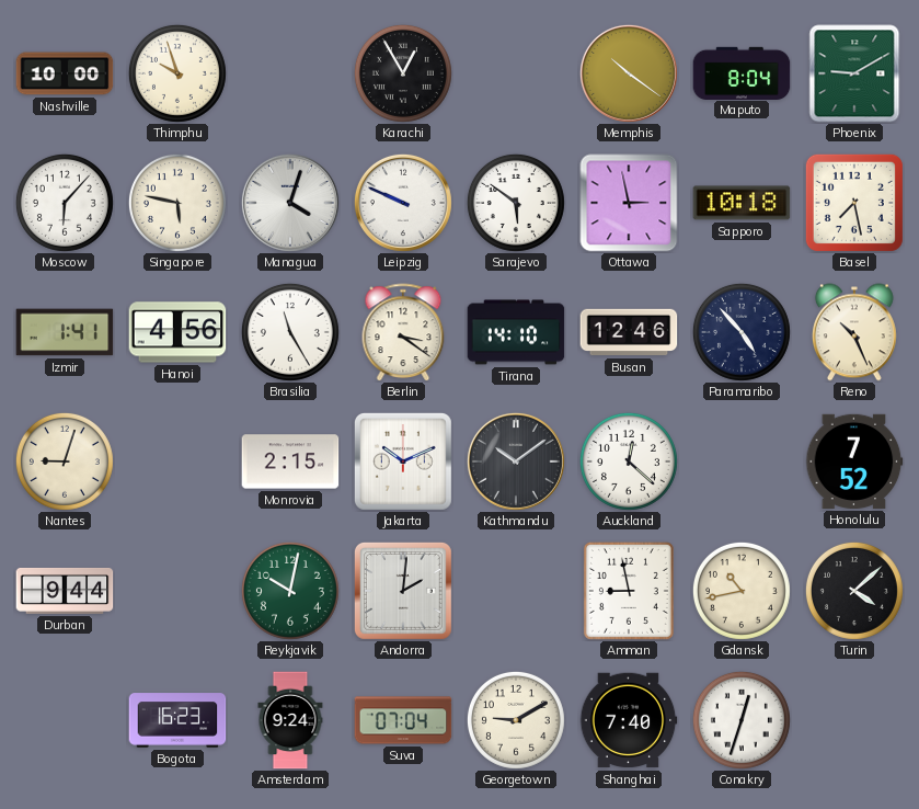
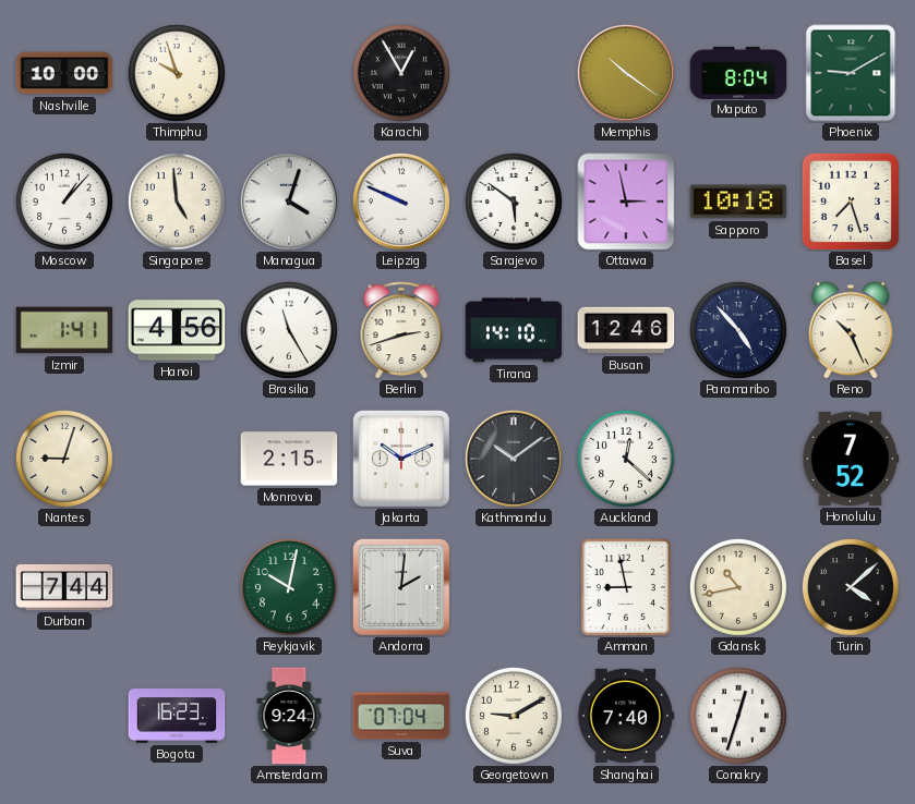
Moscow: 6:07 -> 1:07 (64, 202)
Singapore: 5:47 -> 4:59 (177, 202)
Basel: 7:28 -> 7:27 (851, 202)
Berlin: 3:21 -> 2:42 (401, 330)
Durban: 9:44 -> 7:44 (64, 587)
